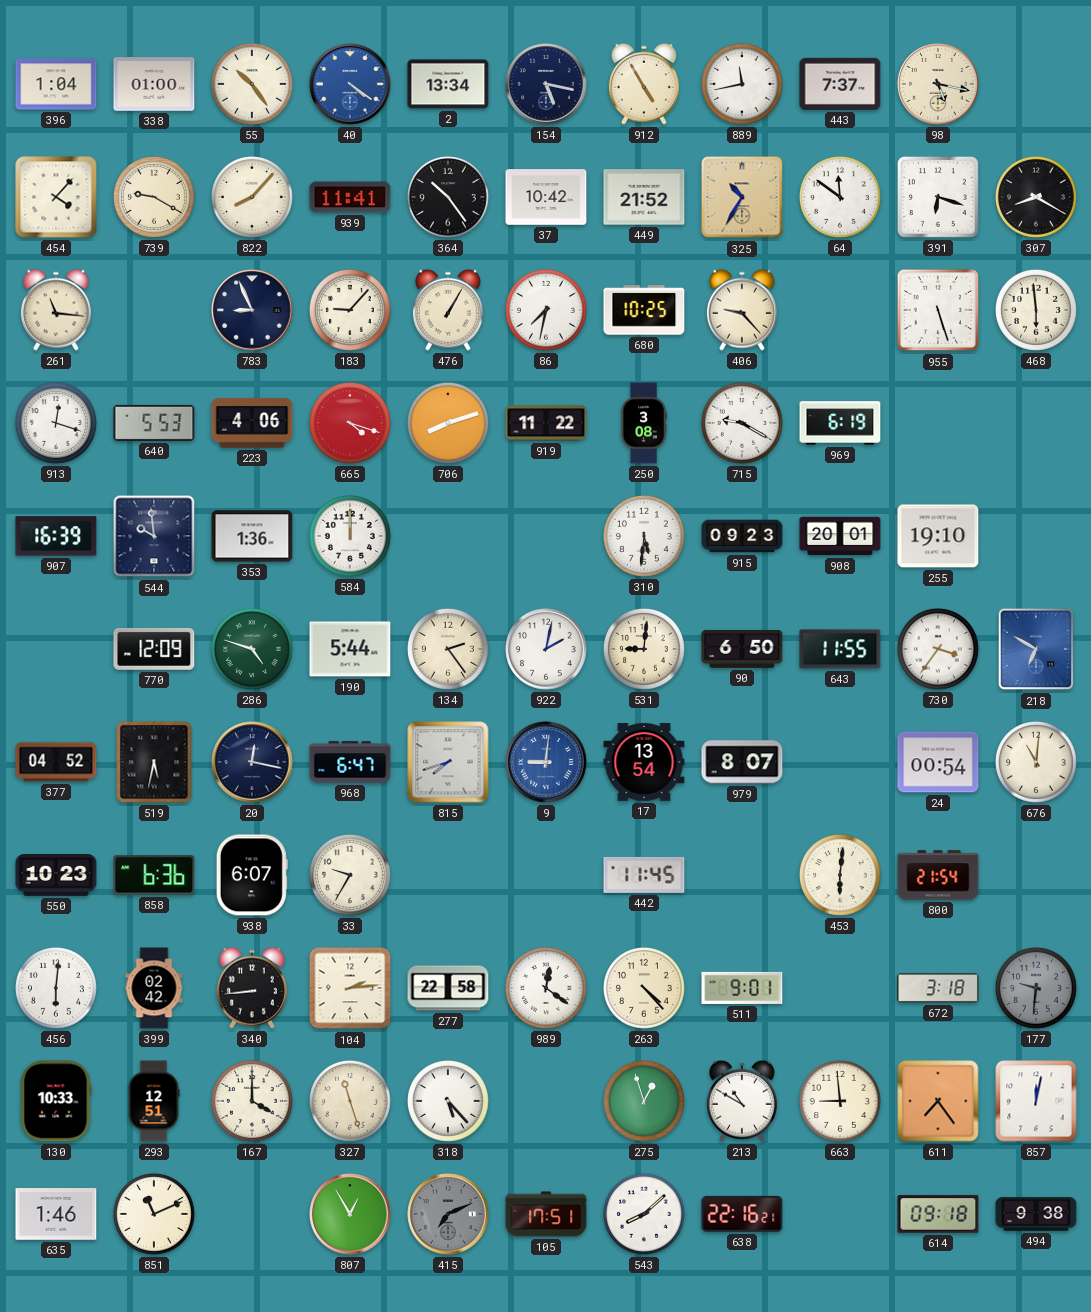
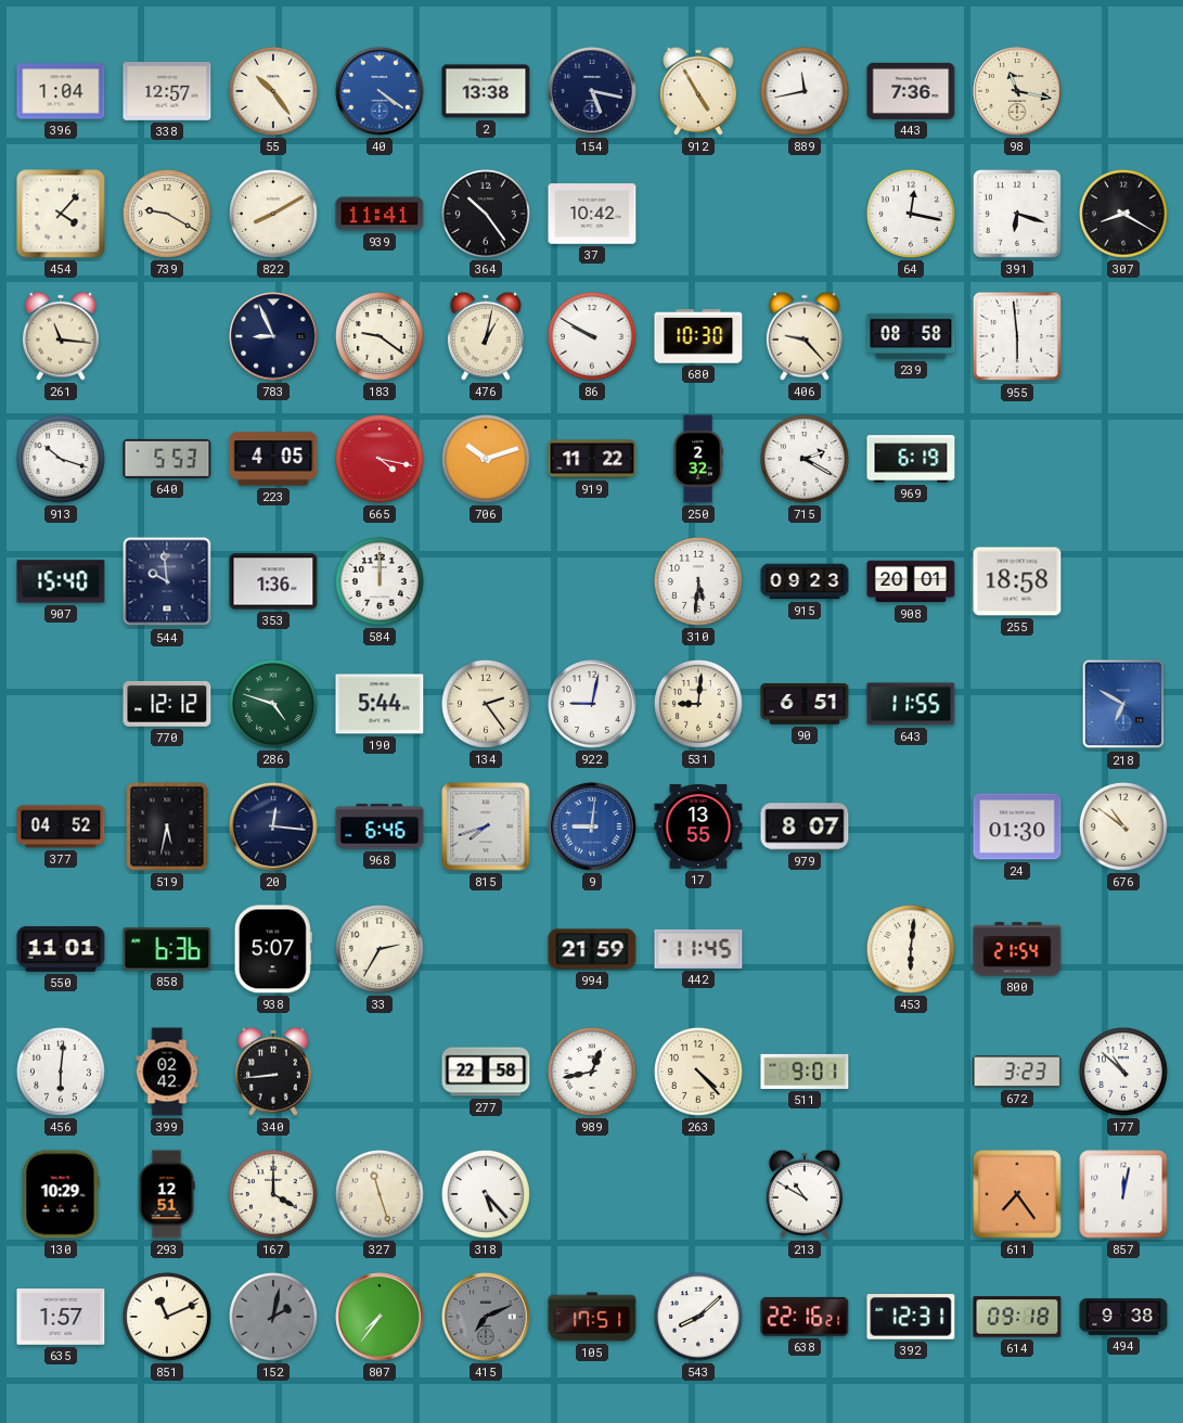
338: 01:00 -> 12:57 (167, 92)
2: 13:34 -> 13:38 (486, 91)
443: 7:37 -> 7:36 (911, 91)
98: 5:17 -> 11:17 (1017, 91)
822: 8:07 -> 8:10 (273, 214)
449: 21:52 -> none (644, 197)
325: 10:35 -> none (742, 197)
64: 11:51 -> 12:17 (911, 214)
183: 9:07 -> 9:21 (380, 336)
476: 1:05 -> 1:02 (486, 336)
86: 7:32 -> 9:50 (592, 336)
680: 10:25 -> 10:30 (698, 336)
239: none -> 08:58 (911, 336)
955: 5:27 -> 5:59 (1017, 336)
468: 5:59 -> none (1036, 310)
913: 12:18 -> 10:18 (61, 459)
223: 4:06 -> 4:05 (273, 459)
665: 4:18 -> 4:17 (380, 459)
706: 8:12 -> 10:12 (486, 459)
250: 3:08 -> 2:32 (698, 459)
715: 9:20 -> 2:20 (805, 459)
907: 16:39 -> 15:40 (61, 581)
255: 19:10 -> 18:58 (1017, 581)
770: 12:09 -> 12:12 (167, 704)
922: 2:02 -> 9:02 (592, 704)
90: 6:50 -> 6:51 (805, 704)
730: 3:36 -> none (938, 649)
20: 12:17 -> 12:16 (273, 826)
968: 6:47 -> 6:46 (380, 826)
17: 13:54 -> 13:55 (698, 826)
24: 00:54 -> 01:30 (1017, 826)
676: 11:01 -> 10:51 (1123, 826)
550: 10:23 -> 11:01 (61, 950)
938: 6:07 -> 5:07 (273, 949)
33: 9:35 -> 2:35 (380, 949)
994: none -> 21:59 (592, 949)
104: 2:14 -> none (350, 988)
989: 12:21 -> 12:43 (592, 1072)
672: 3:18 -> 3:23 (1017, 1072)
177: 9:31 -> 10:52 (1123, 1072)
177 dial: grey -> white (1123, 1072)
130: 10:33 -> 10:29 (61, 1194)
275: 12:57 -> none (644, 1101)
663: 8:59 -> none (840, 1101)
635: 1:46 -> 1:57 (61, 1317)
152: none -> 2:02 (273, 1317)
807: 12:55 -> 7:36 (380, 1317)
392: none -> 12:31 (911, 1318)
